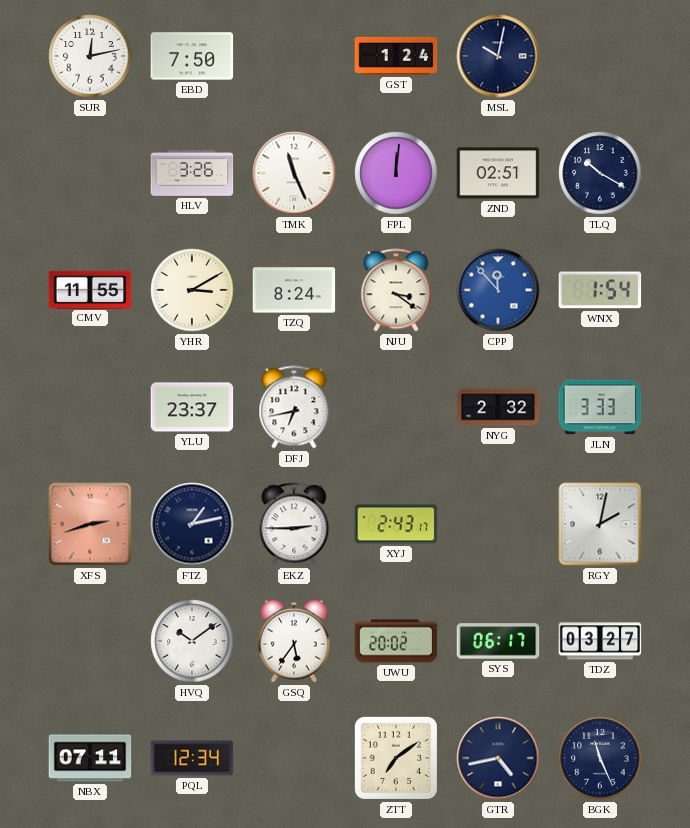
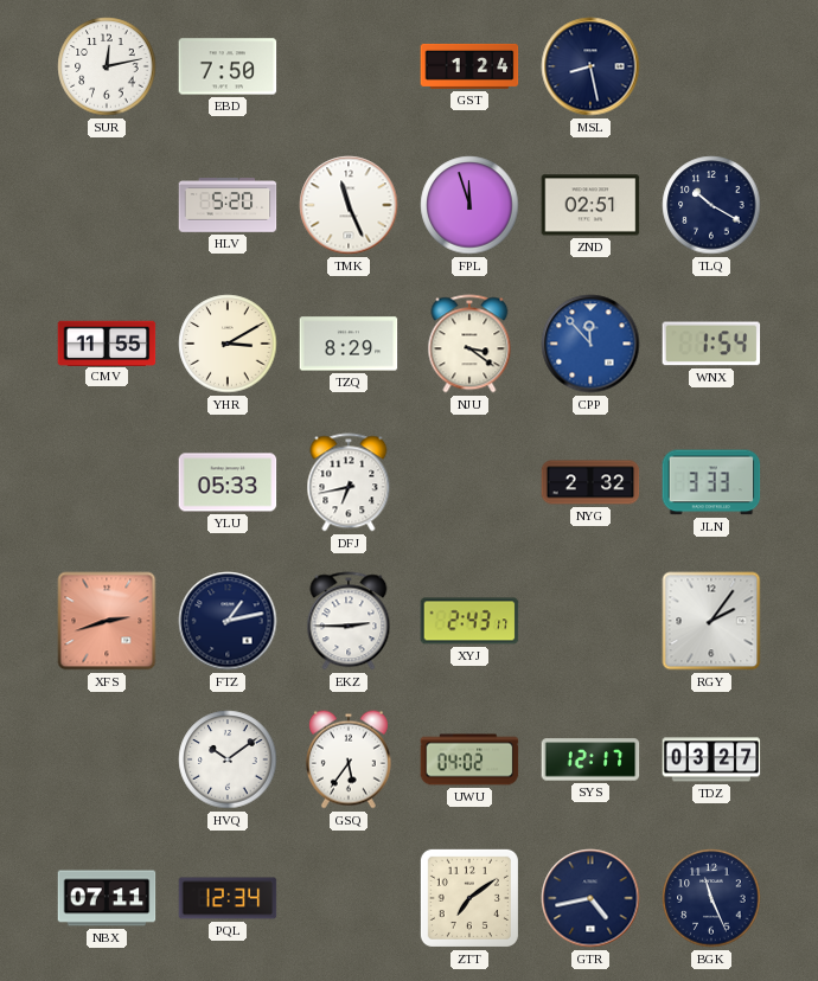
MSL: 10:02 -> 8:28 (590, 66)
HLV: 3:26 -> 5:20 (228, 205)
FPL: 12:01 -> 11:57 (469, 205)
TZQ: 8:24 -> 8:29 (349, 344)
YLU: 23:37 -> 05:33 (228, 482)
RGY: 2:02 -> 2:06 (711, 621)
UWU: 20:02 -> 04:02 (469, 759)
SYS: 06:17 -> 12:17 (590, 759)
